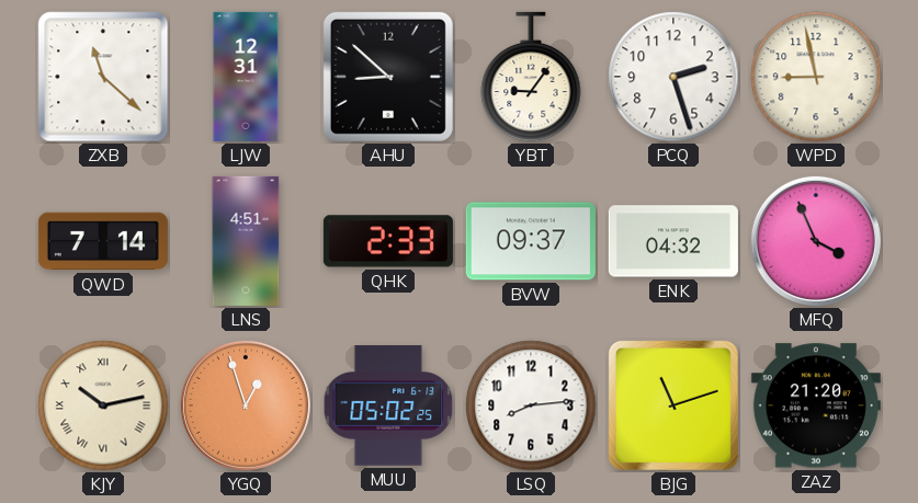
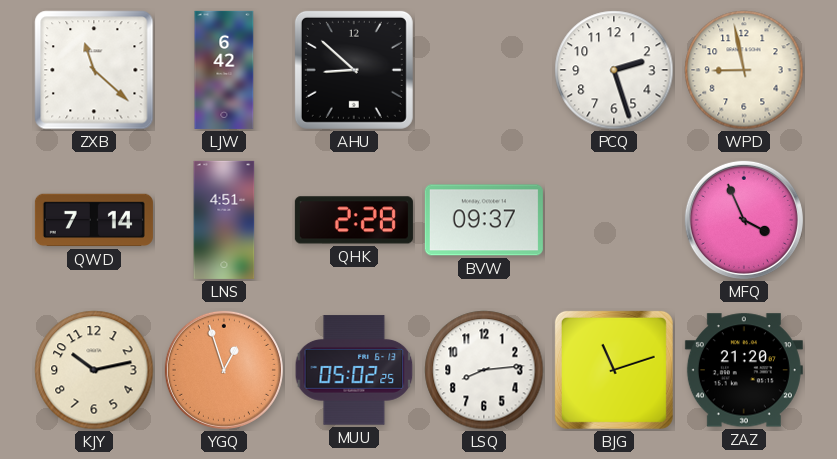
LJW: 12:31 -> 6:42 (224, 70)
YBT: 9:06 -> none (531, 77)
QHK: 2:33 -> 2:28 (354, 220)
ENK: 04:32 -> none (673, 241)
KJY numerals: Roman -> Arabic (94, 370)
